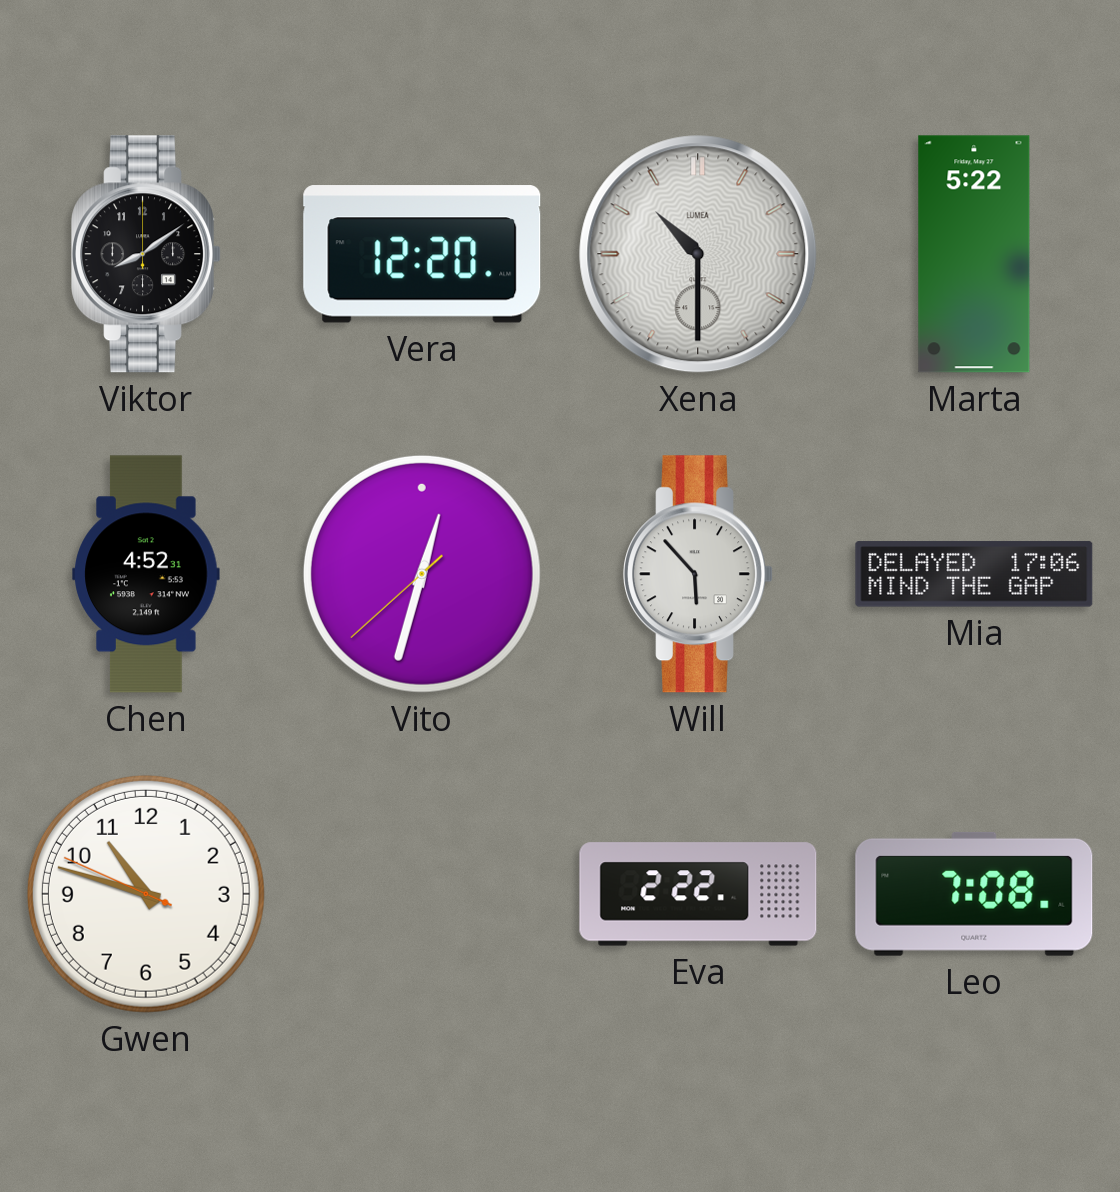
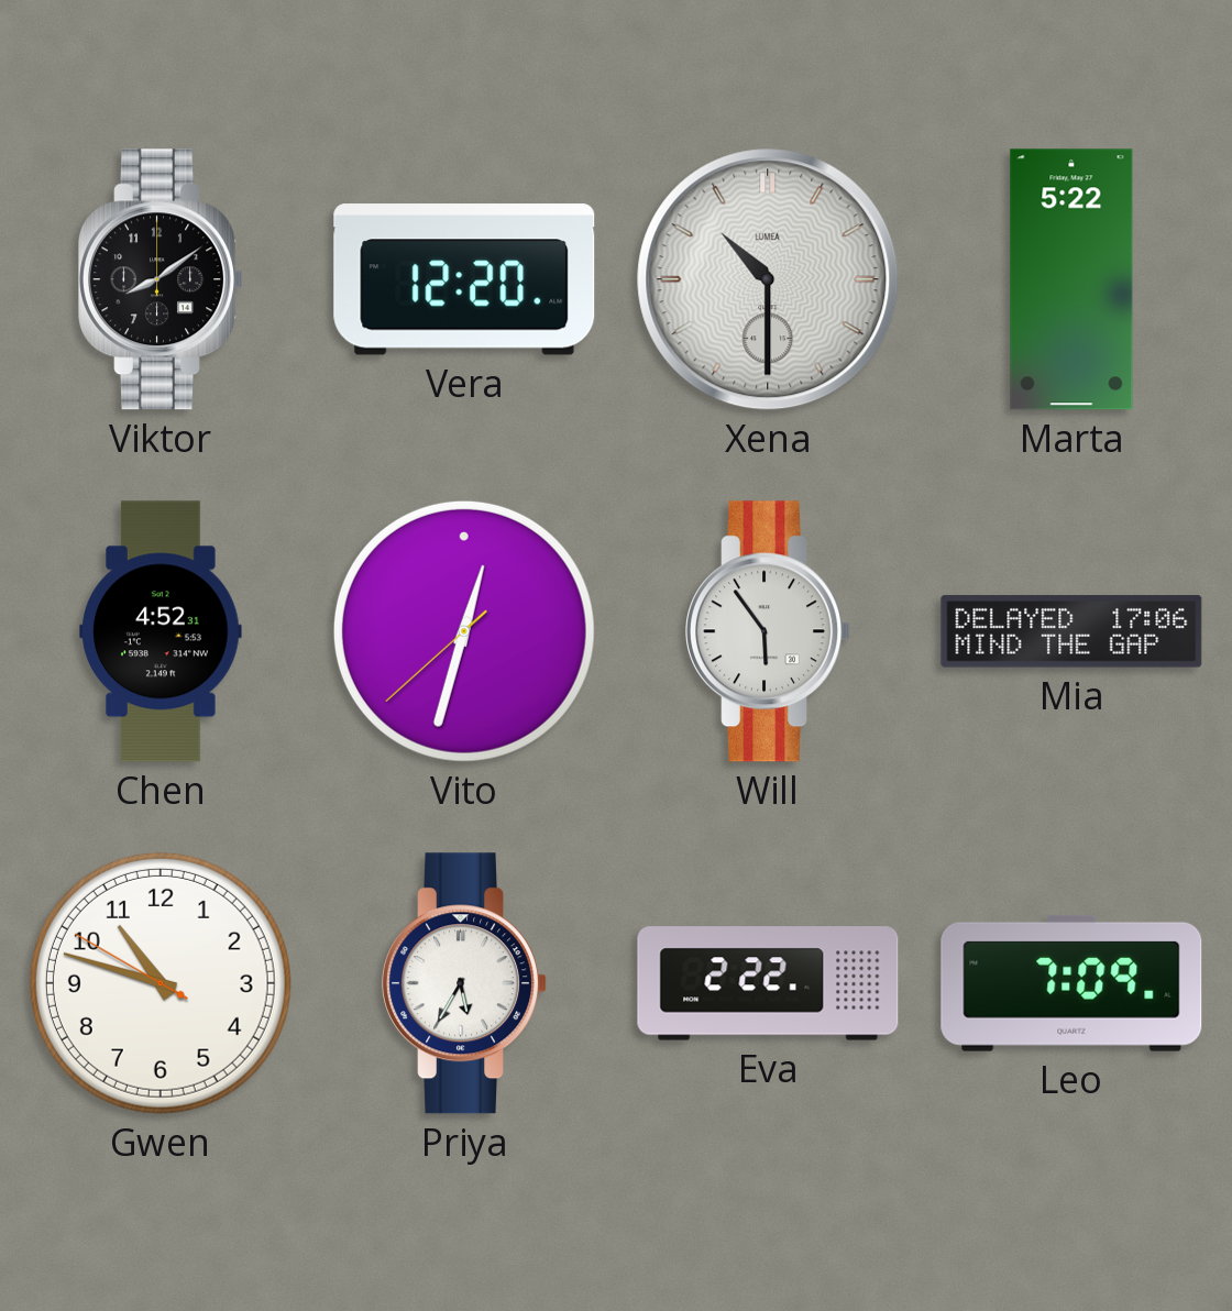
Will: 5:53 -> 5:54 (768, 631)
Gwen: 10:47:49 -> 10:47:50 (161, 983)
Priya: none -> 5:35 (464, 983)
Leo: 7:08 -> 7:09 (1071, 983)
